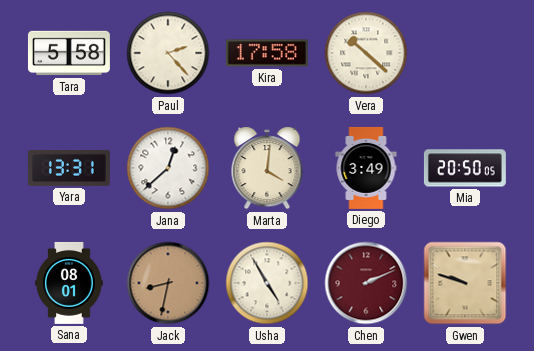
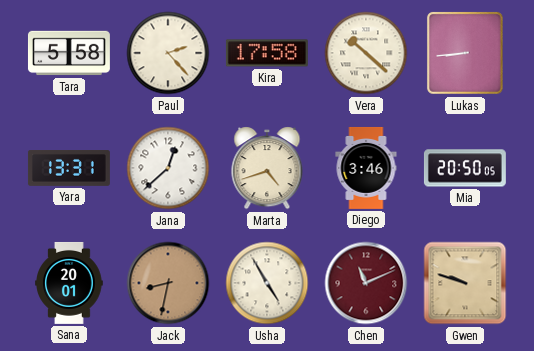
Lukas: none -> 8:44 (465, 54)
Marta: 4:01 -> 4:42 (267, 168)
Diego: 3:49 -> 3:46 (366, 168)
Sana: 08:01 -> 20:01 (69, 283)
Chen: 2:11 -> 11:11 (366, 283)
